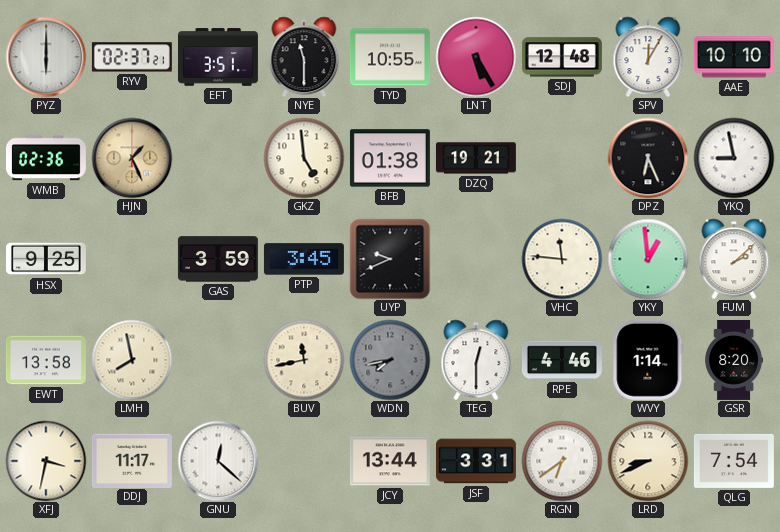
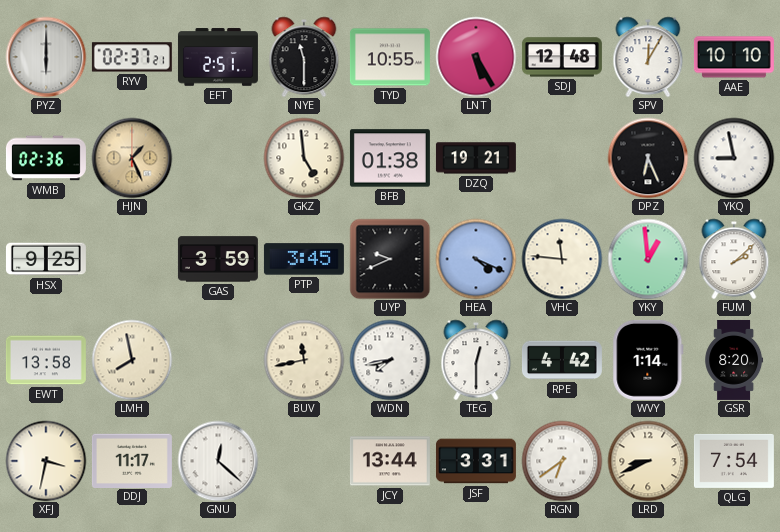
EFT: 3:51 -> 2:51 (218, 57)
HEA: none -> 4:19 (476, 259)
WDN dial: grey -> white (390, 360)
RPE: 4:46 -> 4:42 (562, 360)
